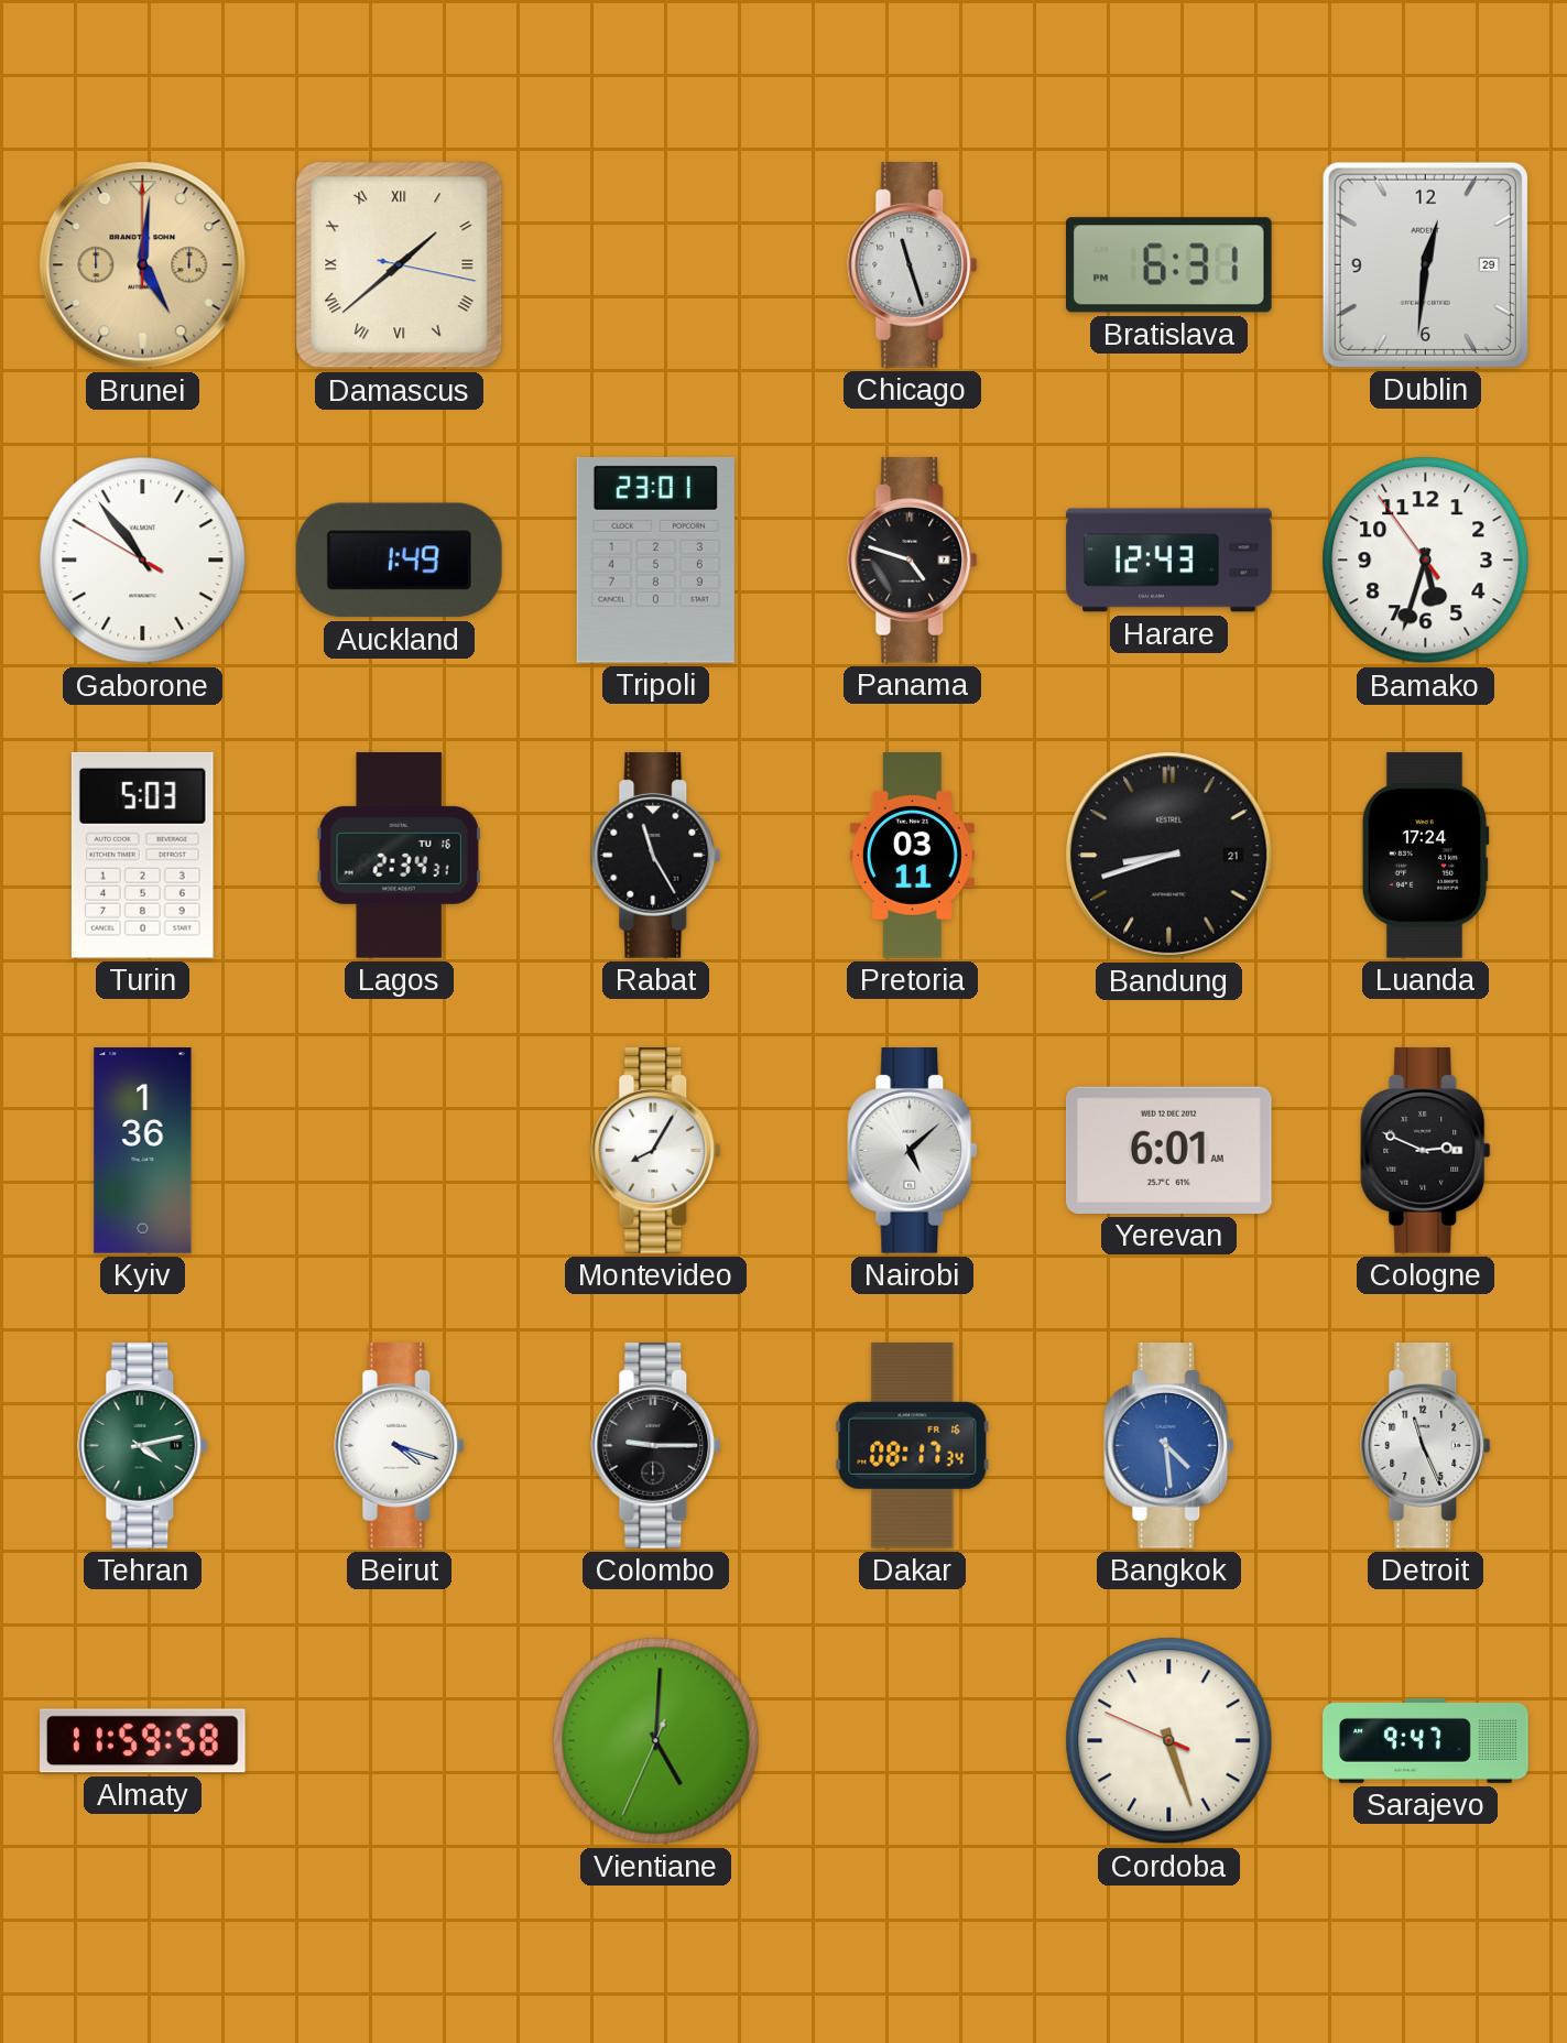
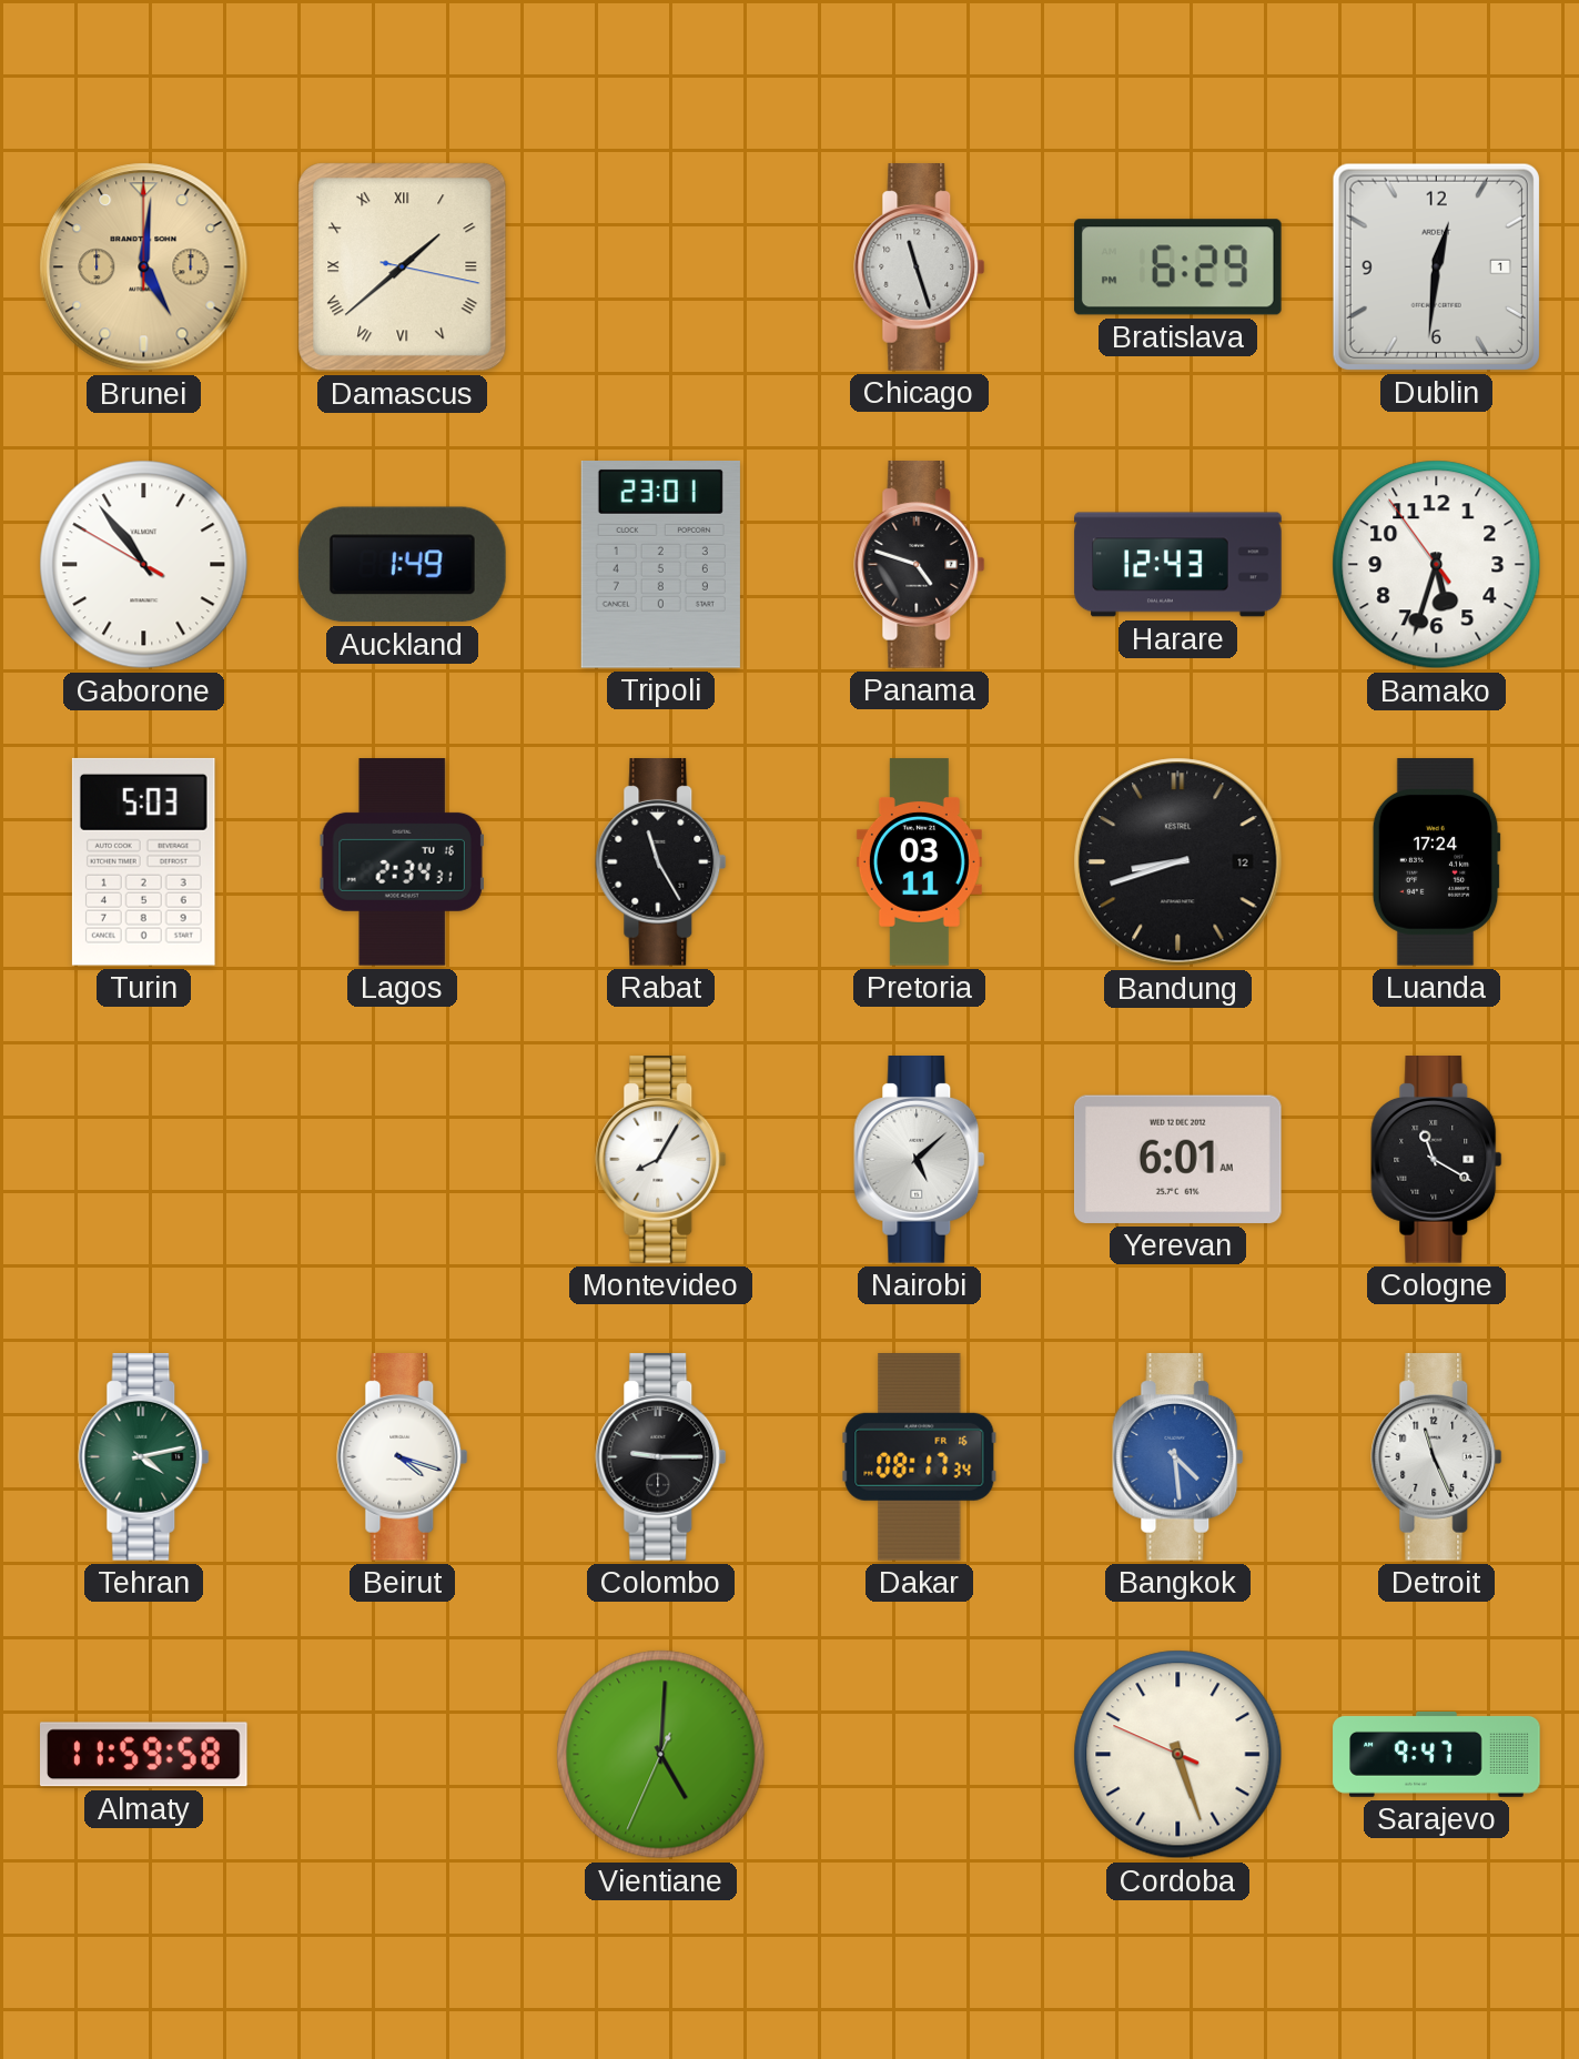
Bratislava: 6:31 -> 6:29 (1178, 268)
Dublin date: 29 -> 1 (1436, 266)
Bandung date: 21 -> 12 (1178, 862)
Kyiv: 1:36 -> none (143, 1151)
Cologne: 2:49 -> 11:20 (1437, 1160)
